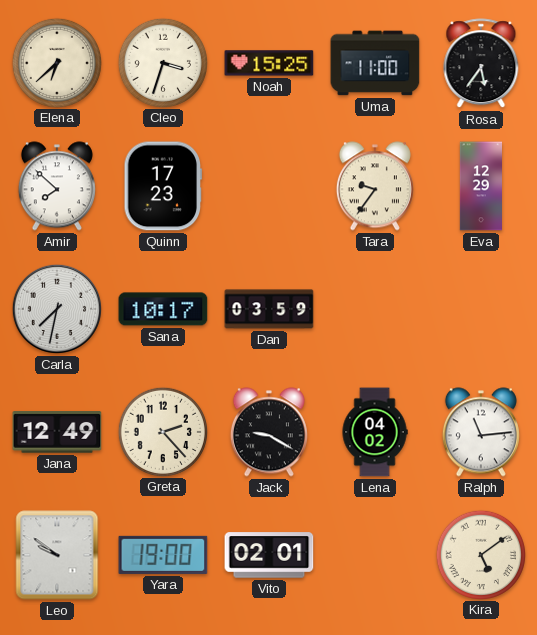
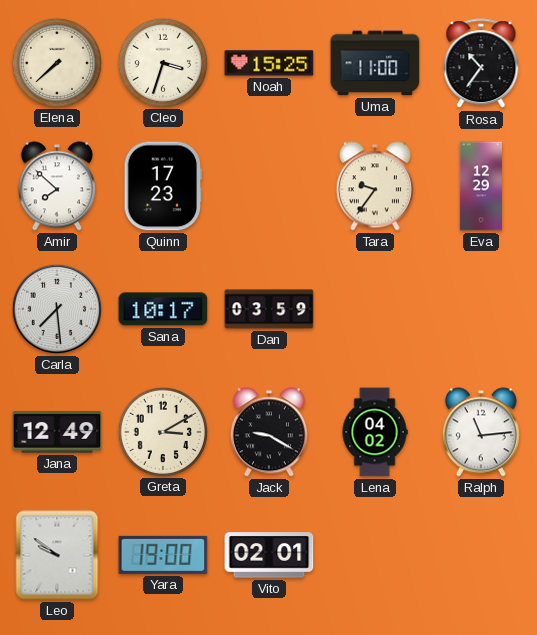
Elena: 6:38 -> 7:38 (56, 62)
Rosa: 5:36 -> 10:36 (481, 64)
Carla: 7:32 -> 7:29 (57, 309)
Greta: 2:23 -> 3:10 (162, 431)
Kira: 5:09 -> none (480, 554)
